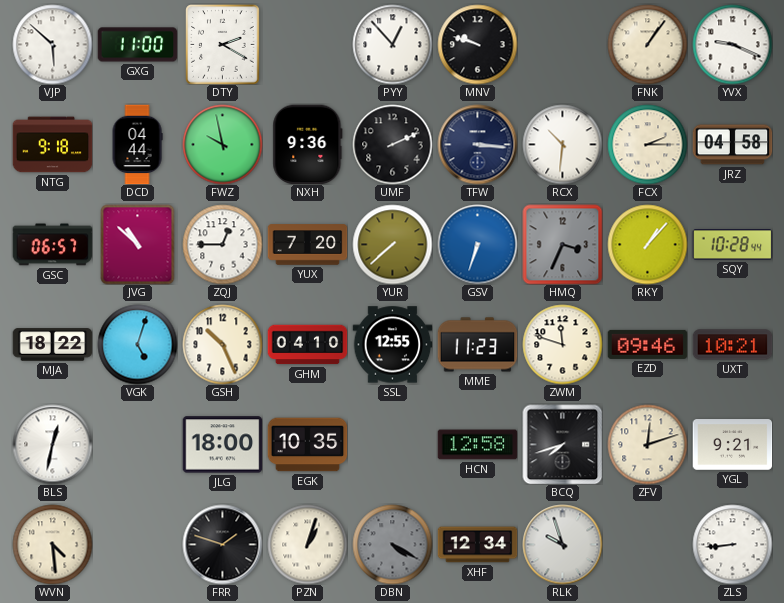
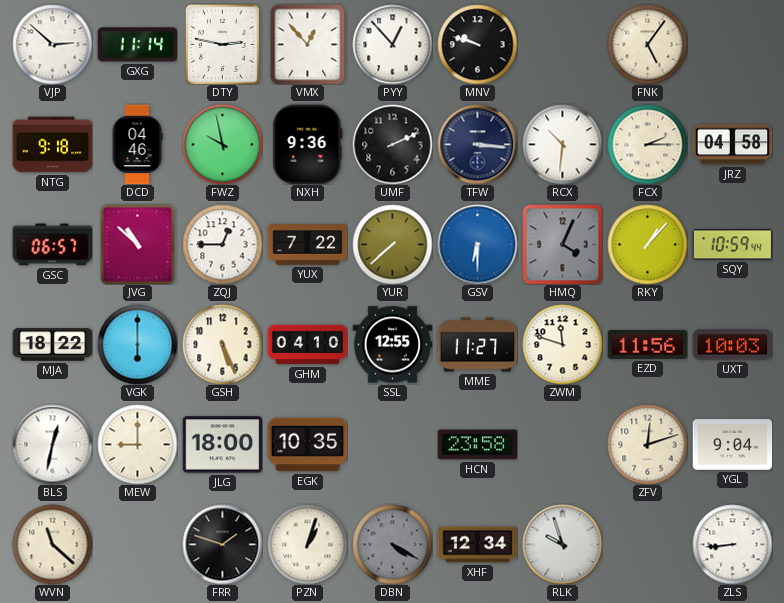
VJP: 5:52 -> 2:52 (52, 44)
GXG: 11:00 -> 11:14 (137, 45)
DTY: 2:20 -> 2:47 (223, 44)
VMX: none -> 12:53 (308, 44)
FNK: 1:06 -> 5:06 (647, 44)
YVX: 9:19 -> none (732, 44)
DCD: 04:44 -> 04:46 (137, 144)
YUX: 7:20 -> 7:22 (307, 245)
GSV: 6:33 -> 6:30 (477, 244)
HMQ: 3:34 -> 4:04 (562, 244)
SQY: 10:28 -> 10:59 (732, 245)
VGK: 5:03 -> 6:00 (137, 344)
GSH: 10:26 -> 5:26 (222, 344)
MME: 11:23 -> 11:27 (477, 345)
EZD: 09:46 -> 11:56 (647, 344)
UXT: 10:21 -> 10:03 (732, 345)
MEW: none -> 9:00 (137, 444)
HCN: 12:58 -> 23:58 (477, 445)
BCQ: 7:42 -> none (562, 444)
YGL: 9:21 -> 9:04 (732, 445)
WVN: 4:29 -> 11:22 (52, 544)
